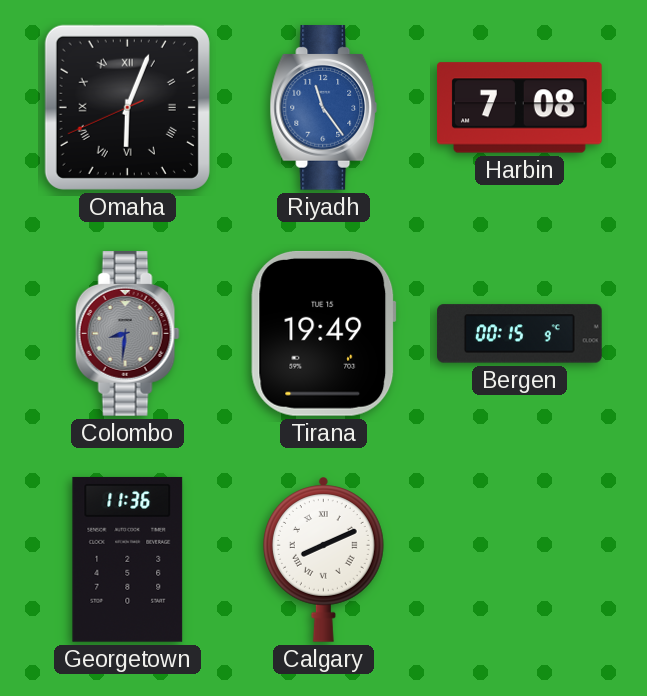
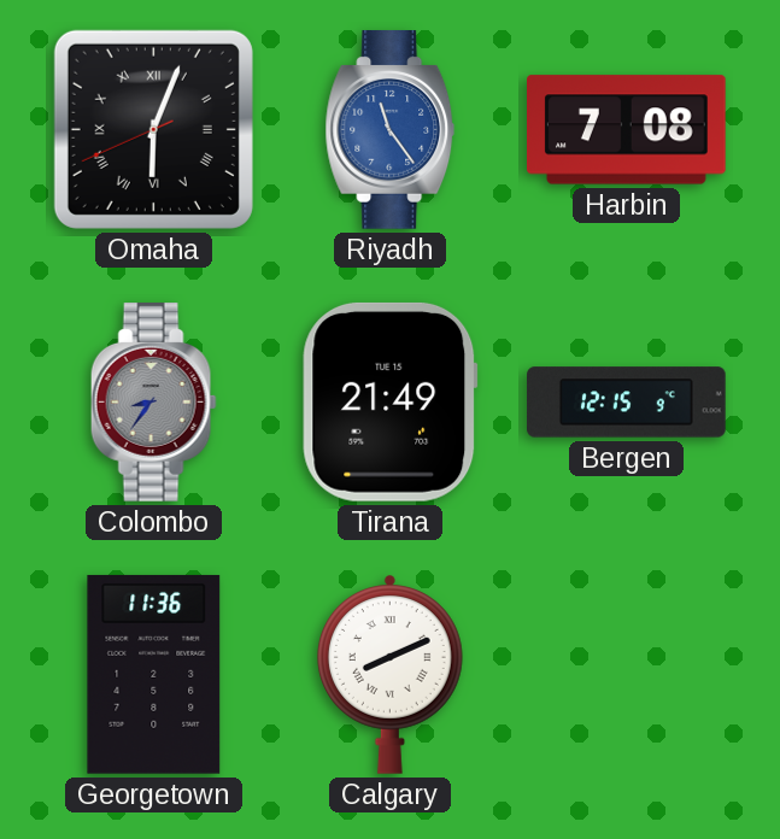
Colombo: 8:31 -> 8:36 (153, 403)
Tirana: 19:49 -> 21:49 (391, 401)
Bergen: 00:15 -> 12:15 (627, 403)
